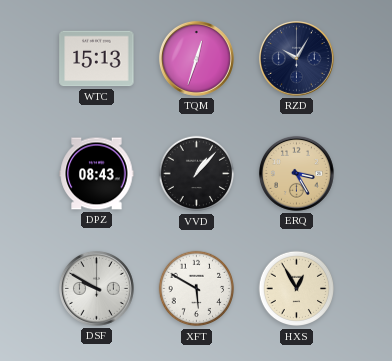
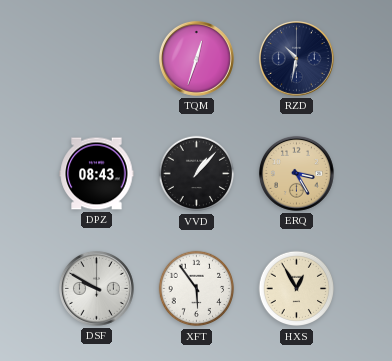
WTC: 15:13 -> none (97, 59)
RZD: 10:05 -> 10:32 (296, 58)
XFT: 5:50 -> 5:54 (197, 289)
